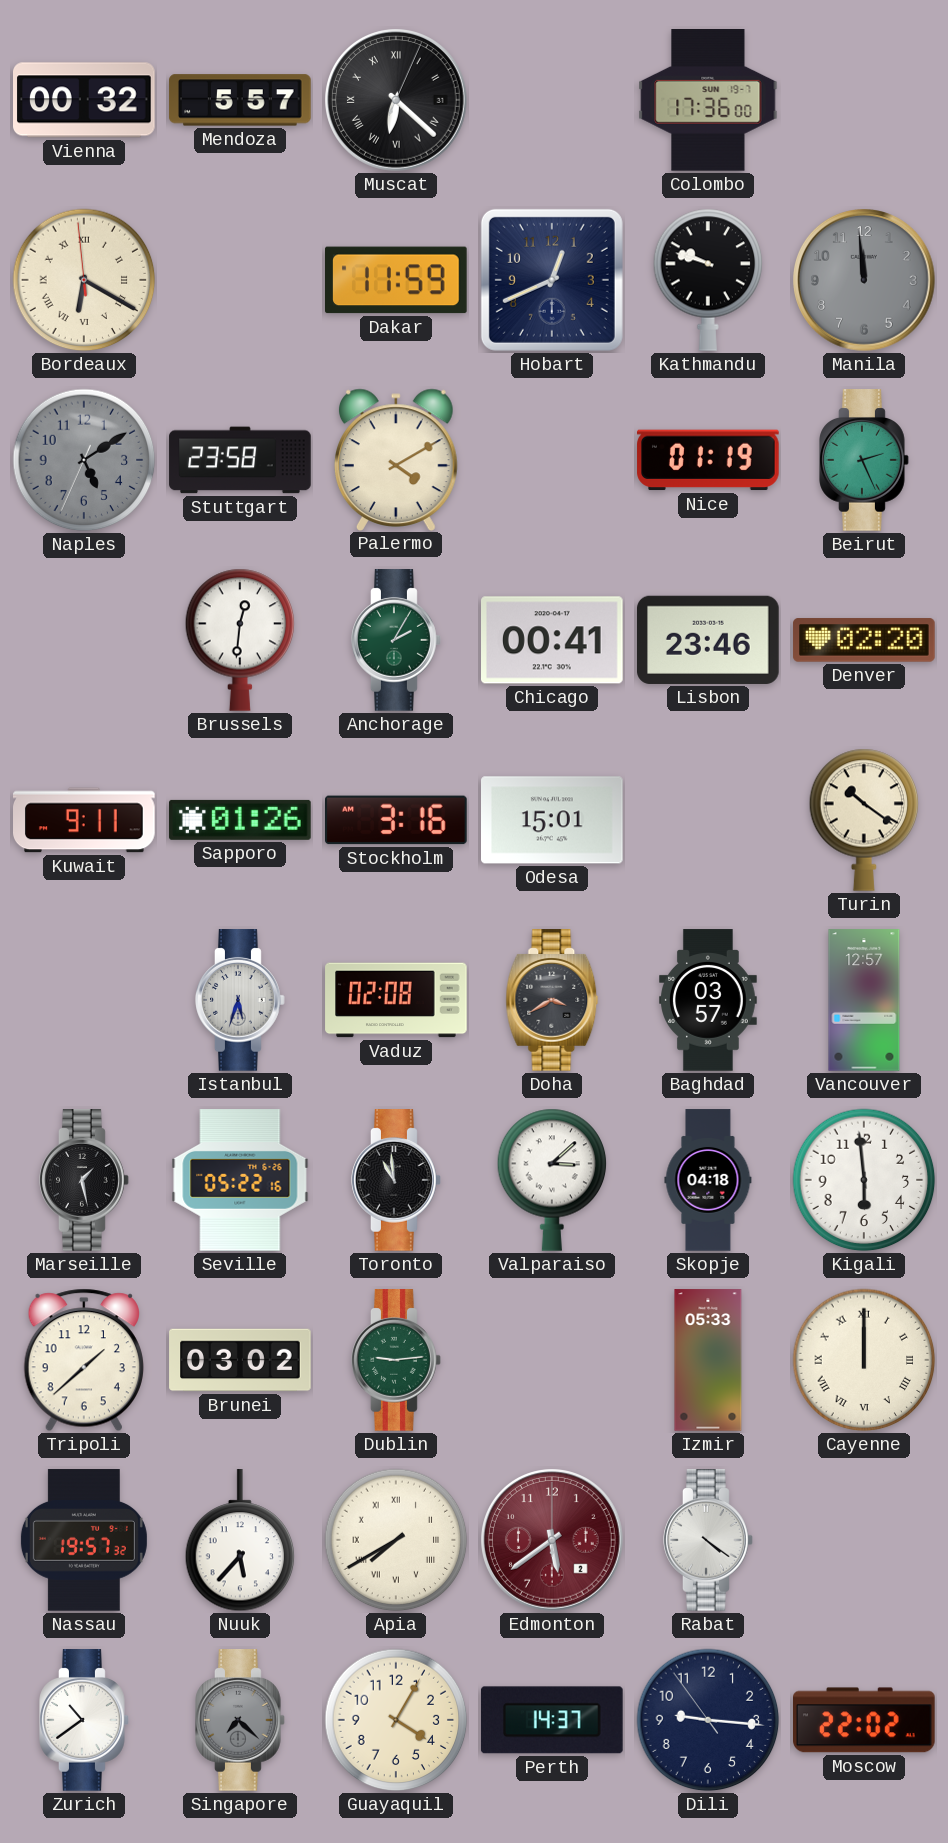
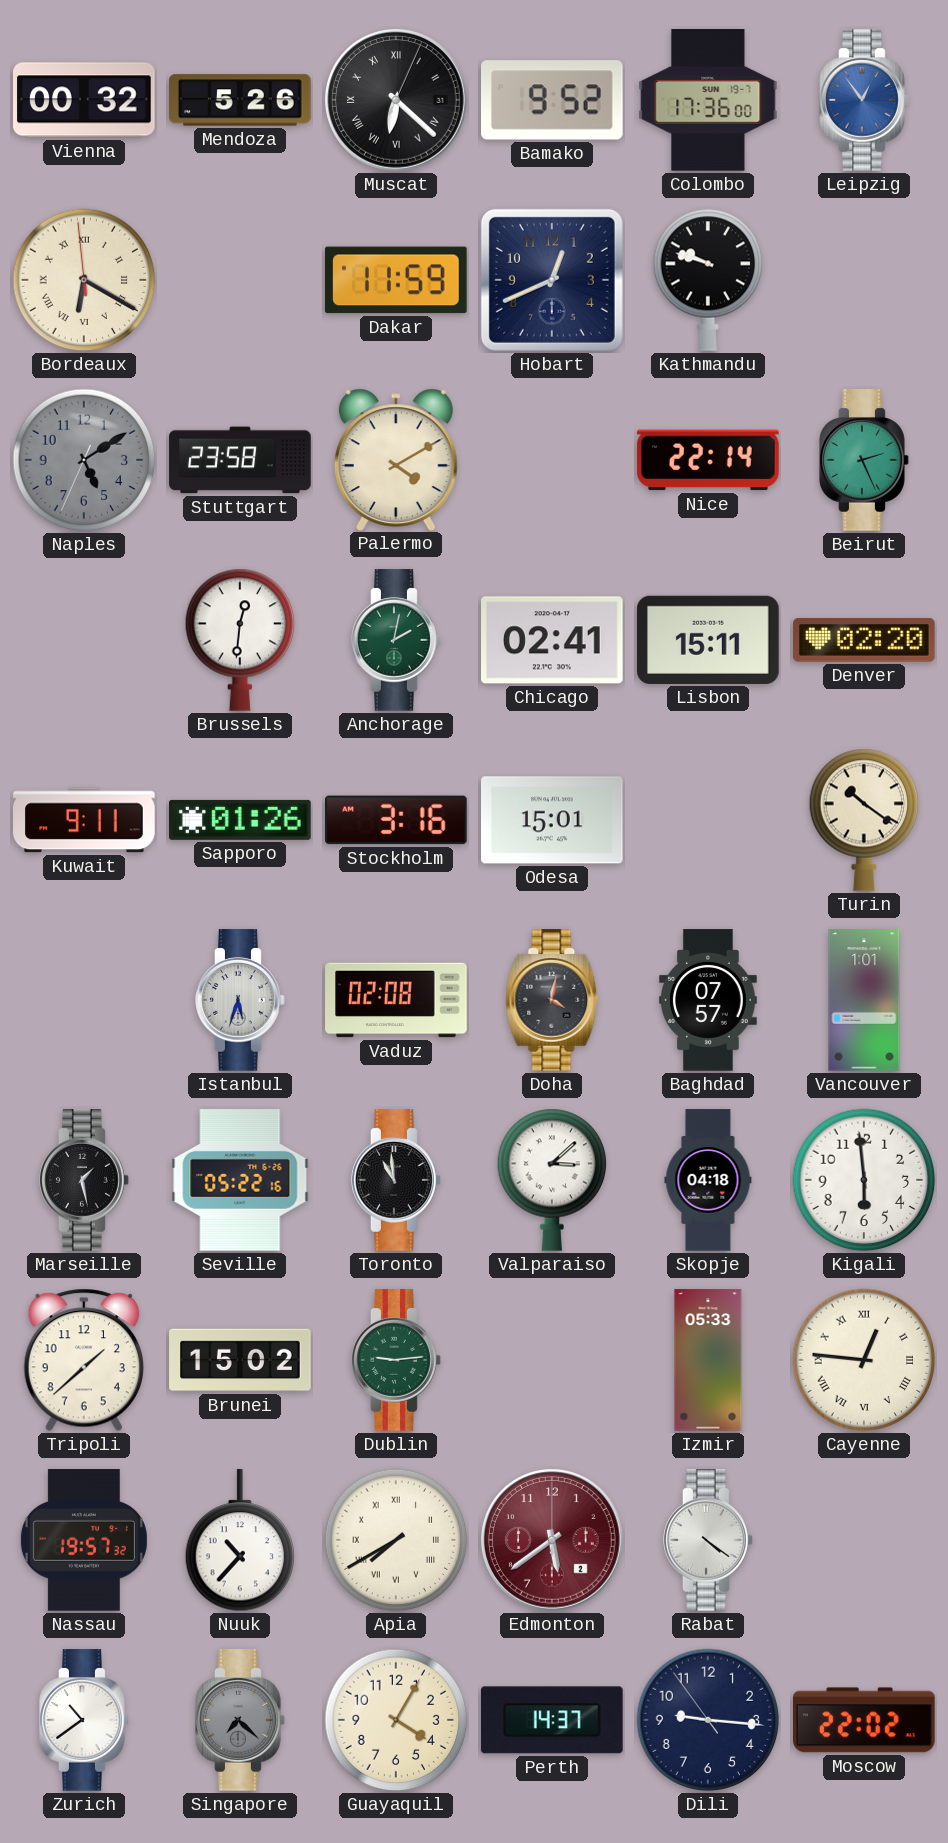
Mendoza: 5:57 -> 5:26 (240, 100)
Bamako: none -> 9:52 (553, 100)
Leipzig: none -> 12:54 (864, 100)
Manila: 11:59 -> none (865, 281)
Nice: 01:19 -> 22:14 (708, 460)
Anchorage: 2:05 -> 2:02 (396, 640)
Chicago: 00:41 -> 02:41 (553, 640)
Lisbon: 23:46 -> 15:11 (709, 640)
Doha: 3:40 -> 4:02 (552, 1000)
Baghdad: 03:57 -> 07:57 (709, 1000)
Vancouver: 12:57 -> 1:01 (864, 1000)
Brunei: 03:02 -> 15:02 (240, 1360)
Cayenne: 12:00 -> 12:46 (864, 1360)
Nuuk: 5:37 -> 10:37 (240, 1541)
